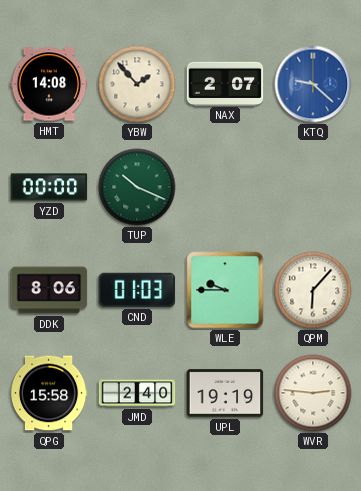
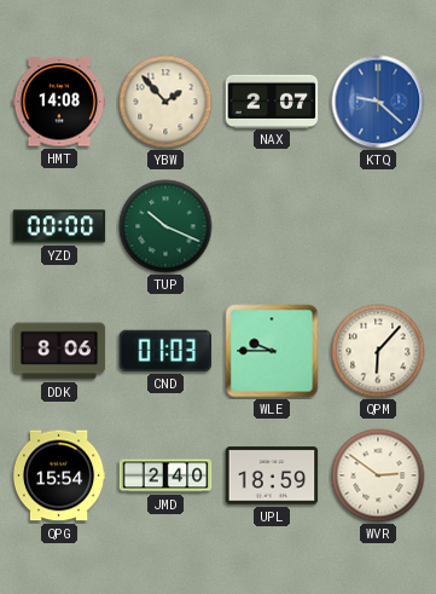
QPG: 15:58 -> 15:54 (59, 475)
UPL: 19:19 -> 18:59 (272, 475)
WVR: 2:46 -> 2:51 (378, 475)
